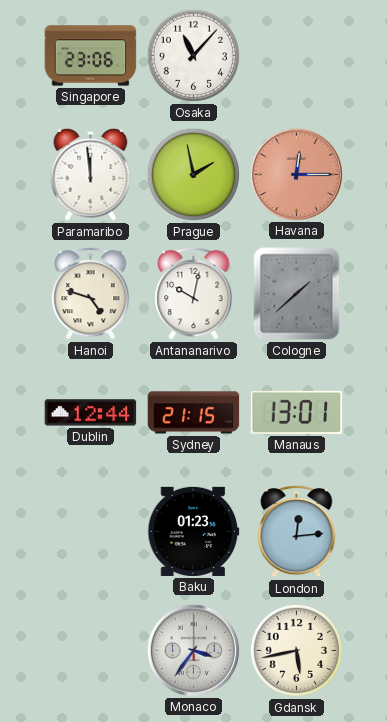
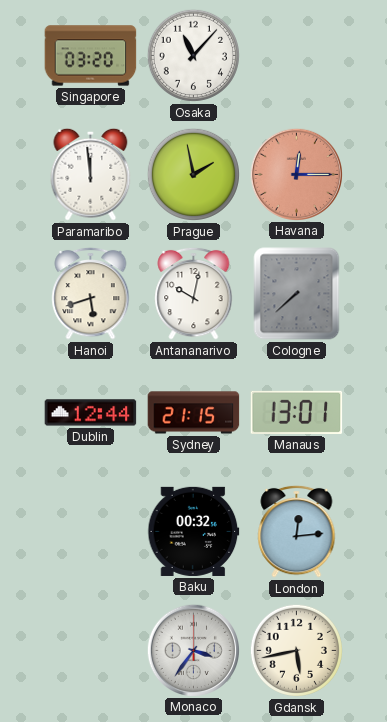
Singapore: 23:06 -> 03:20 (91, 56)
Hanoi: 4:48 -> 5:42 (91, 293)
Cologne: 1:38 -> 7:38 (297, 294)
Baku: 01:23 -> 00:32 (194, 531)
